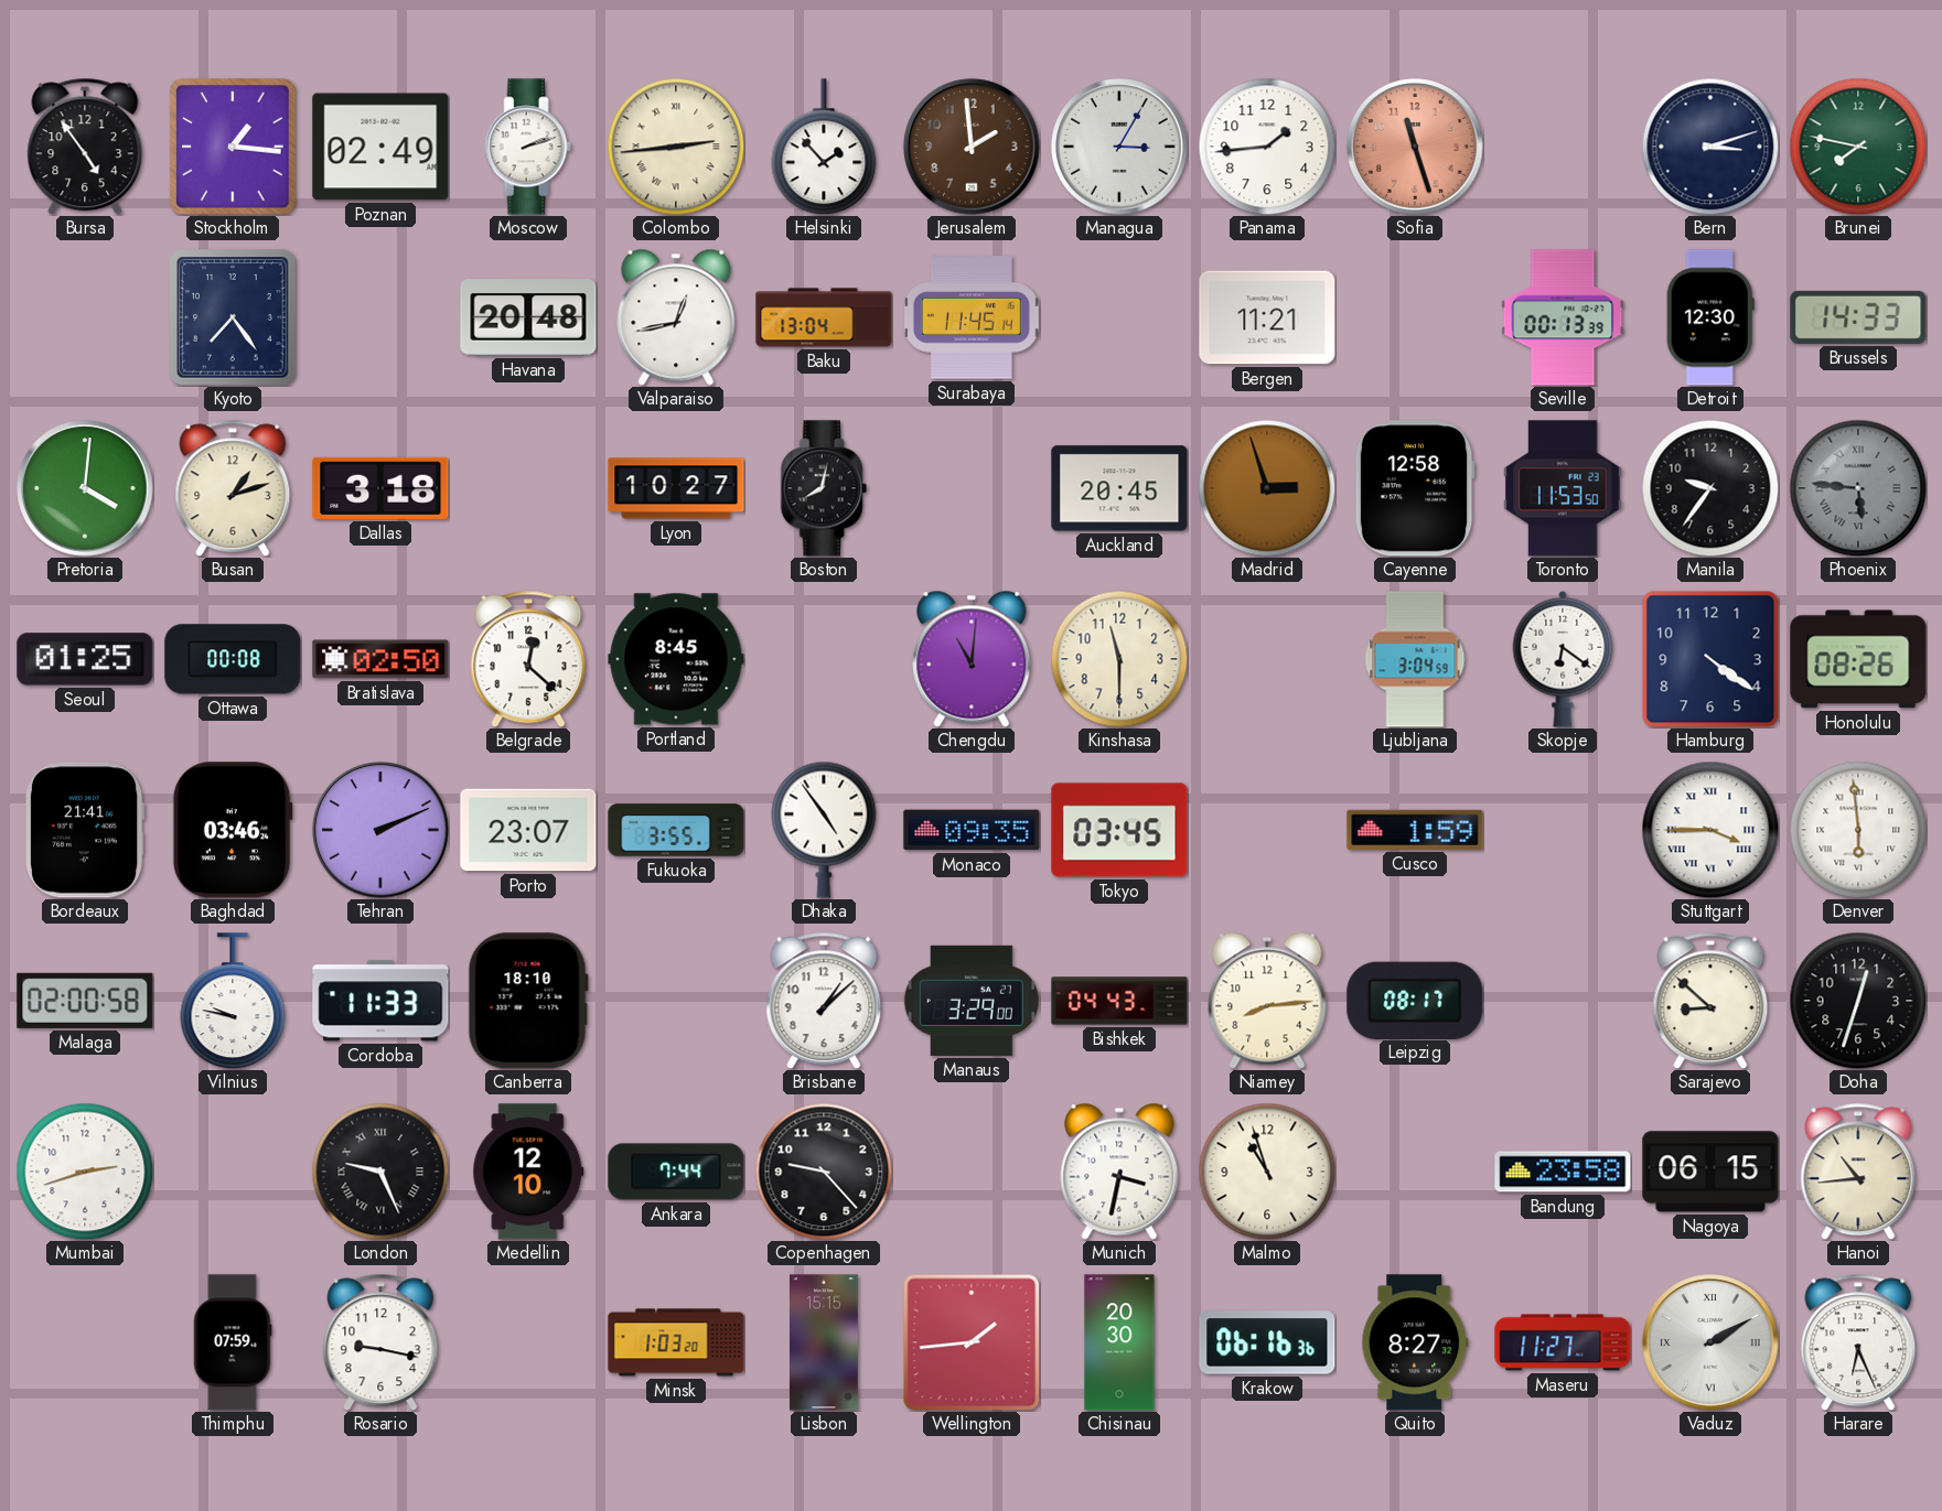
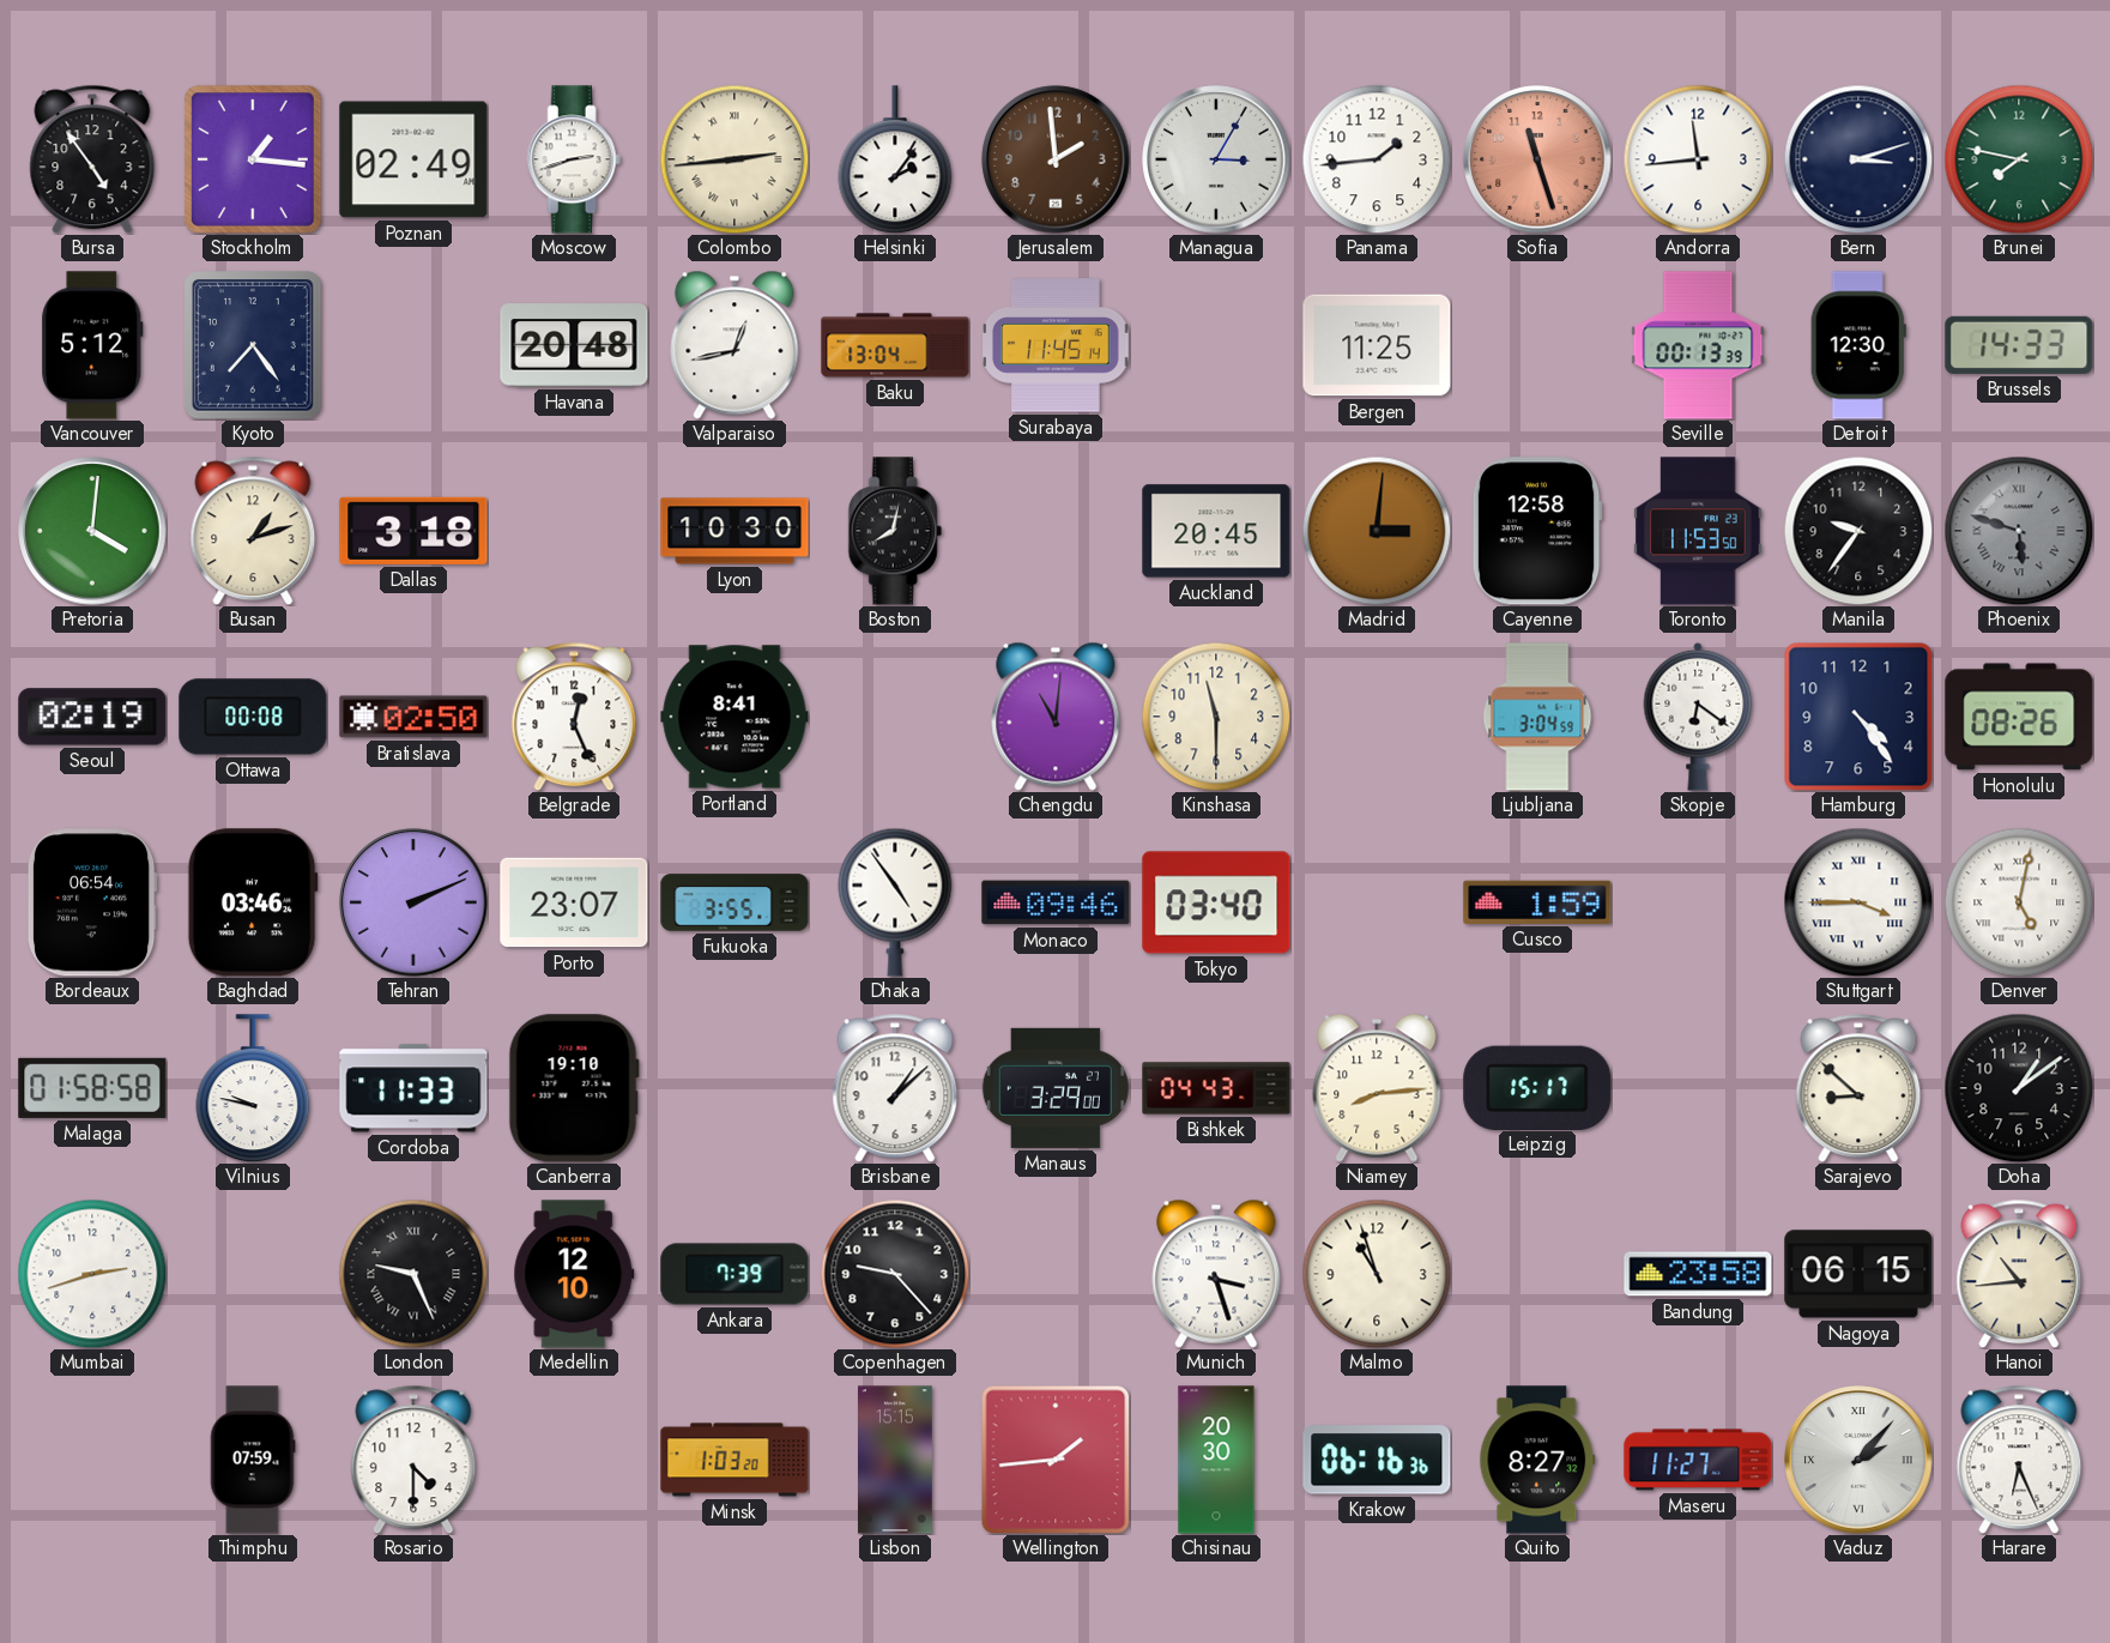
Moscow: 2:12 -> 2:42 (574, 159)
Helsinki: 1:53 -> 2:06 (895, 159)
Andorra: none -> 11:44 (1698, 159)
Vancouver: none -> 5:12 (92, 345)
Bergen: 11:21 -> 11:25 (1377, 345)
Lyon: 10:27 -> 10:30 (734, 531)
Madrid: 2:57 -> 3:01 (1377, 531)
Phoenix: 5:46 -> 5:48 (2019, 531)
Seoul: 01:25 -> 02:19 (92, 717)
Belgrade: 12:22 -> 12:26 (574, 717)
Portland: 8:45 -> 8:41 (734, 717)
Hamburg: 4:21 -> 4:24 (1858, 717)
Bordeaux: 21:41 -> 06:54 (92, 902)
Monaco: 09:35 -> 09:46 (1056, 902)
Tokyo: 03:45 -> 03:40 (1216, 902)
Denver: 5:59 -> 5:02 (2019, 902)
Malaga: 02:00 -> 01:58 (92, 1088)
Canberra: 18:10 -> 19:10 (574, 1088)
Leipzig: 08:17 -> 15:17 (1537, 1087)
Doha: 12:33 -> 1:09 (2019, 1088)
Ankara: 7:44 -> 7:39 (734, 1274)
Munich: 3:32 -> 3:27 (1216, 1274)
Rosario: 9:17 -> 4:30 (413, 1460)
Vaduz: 2:10 -> 2:07 (1858, 1460)
